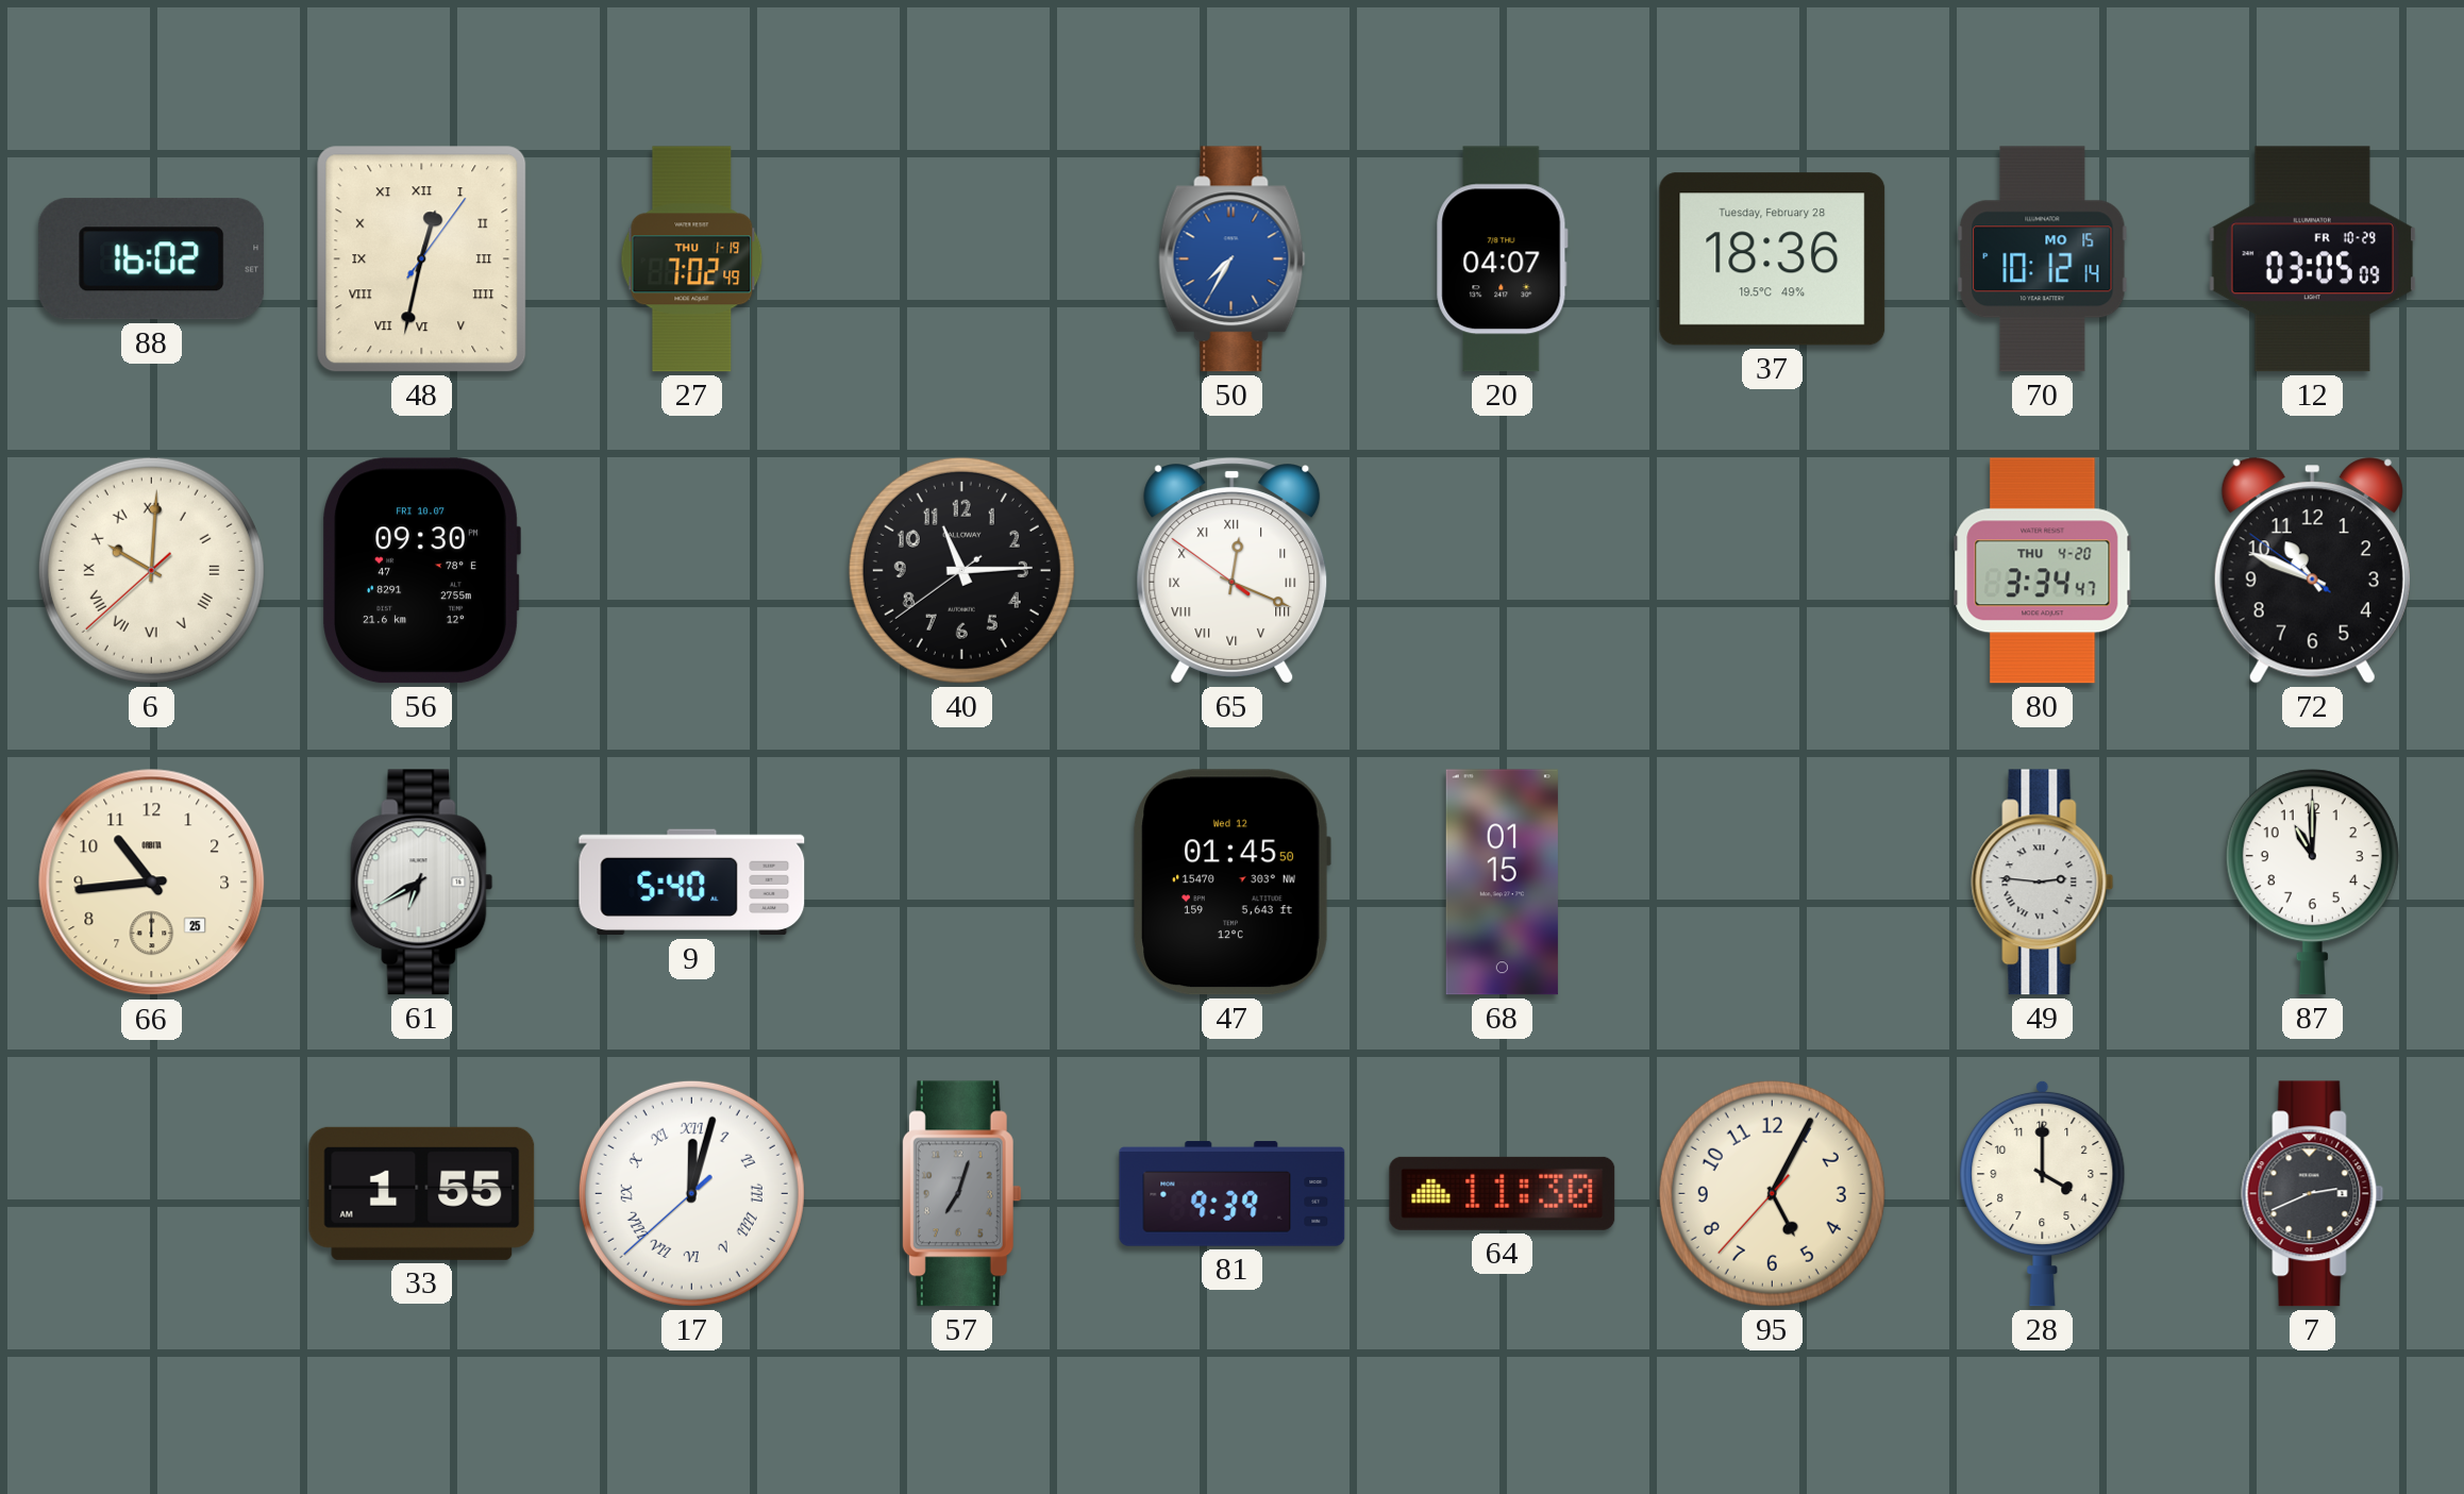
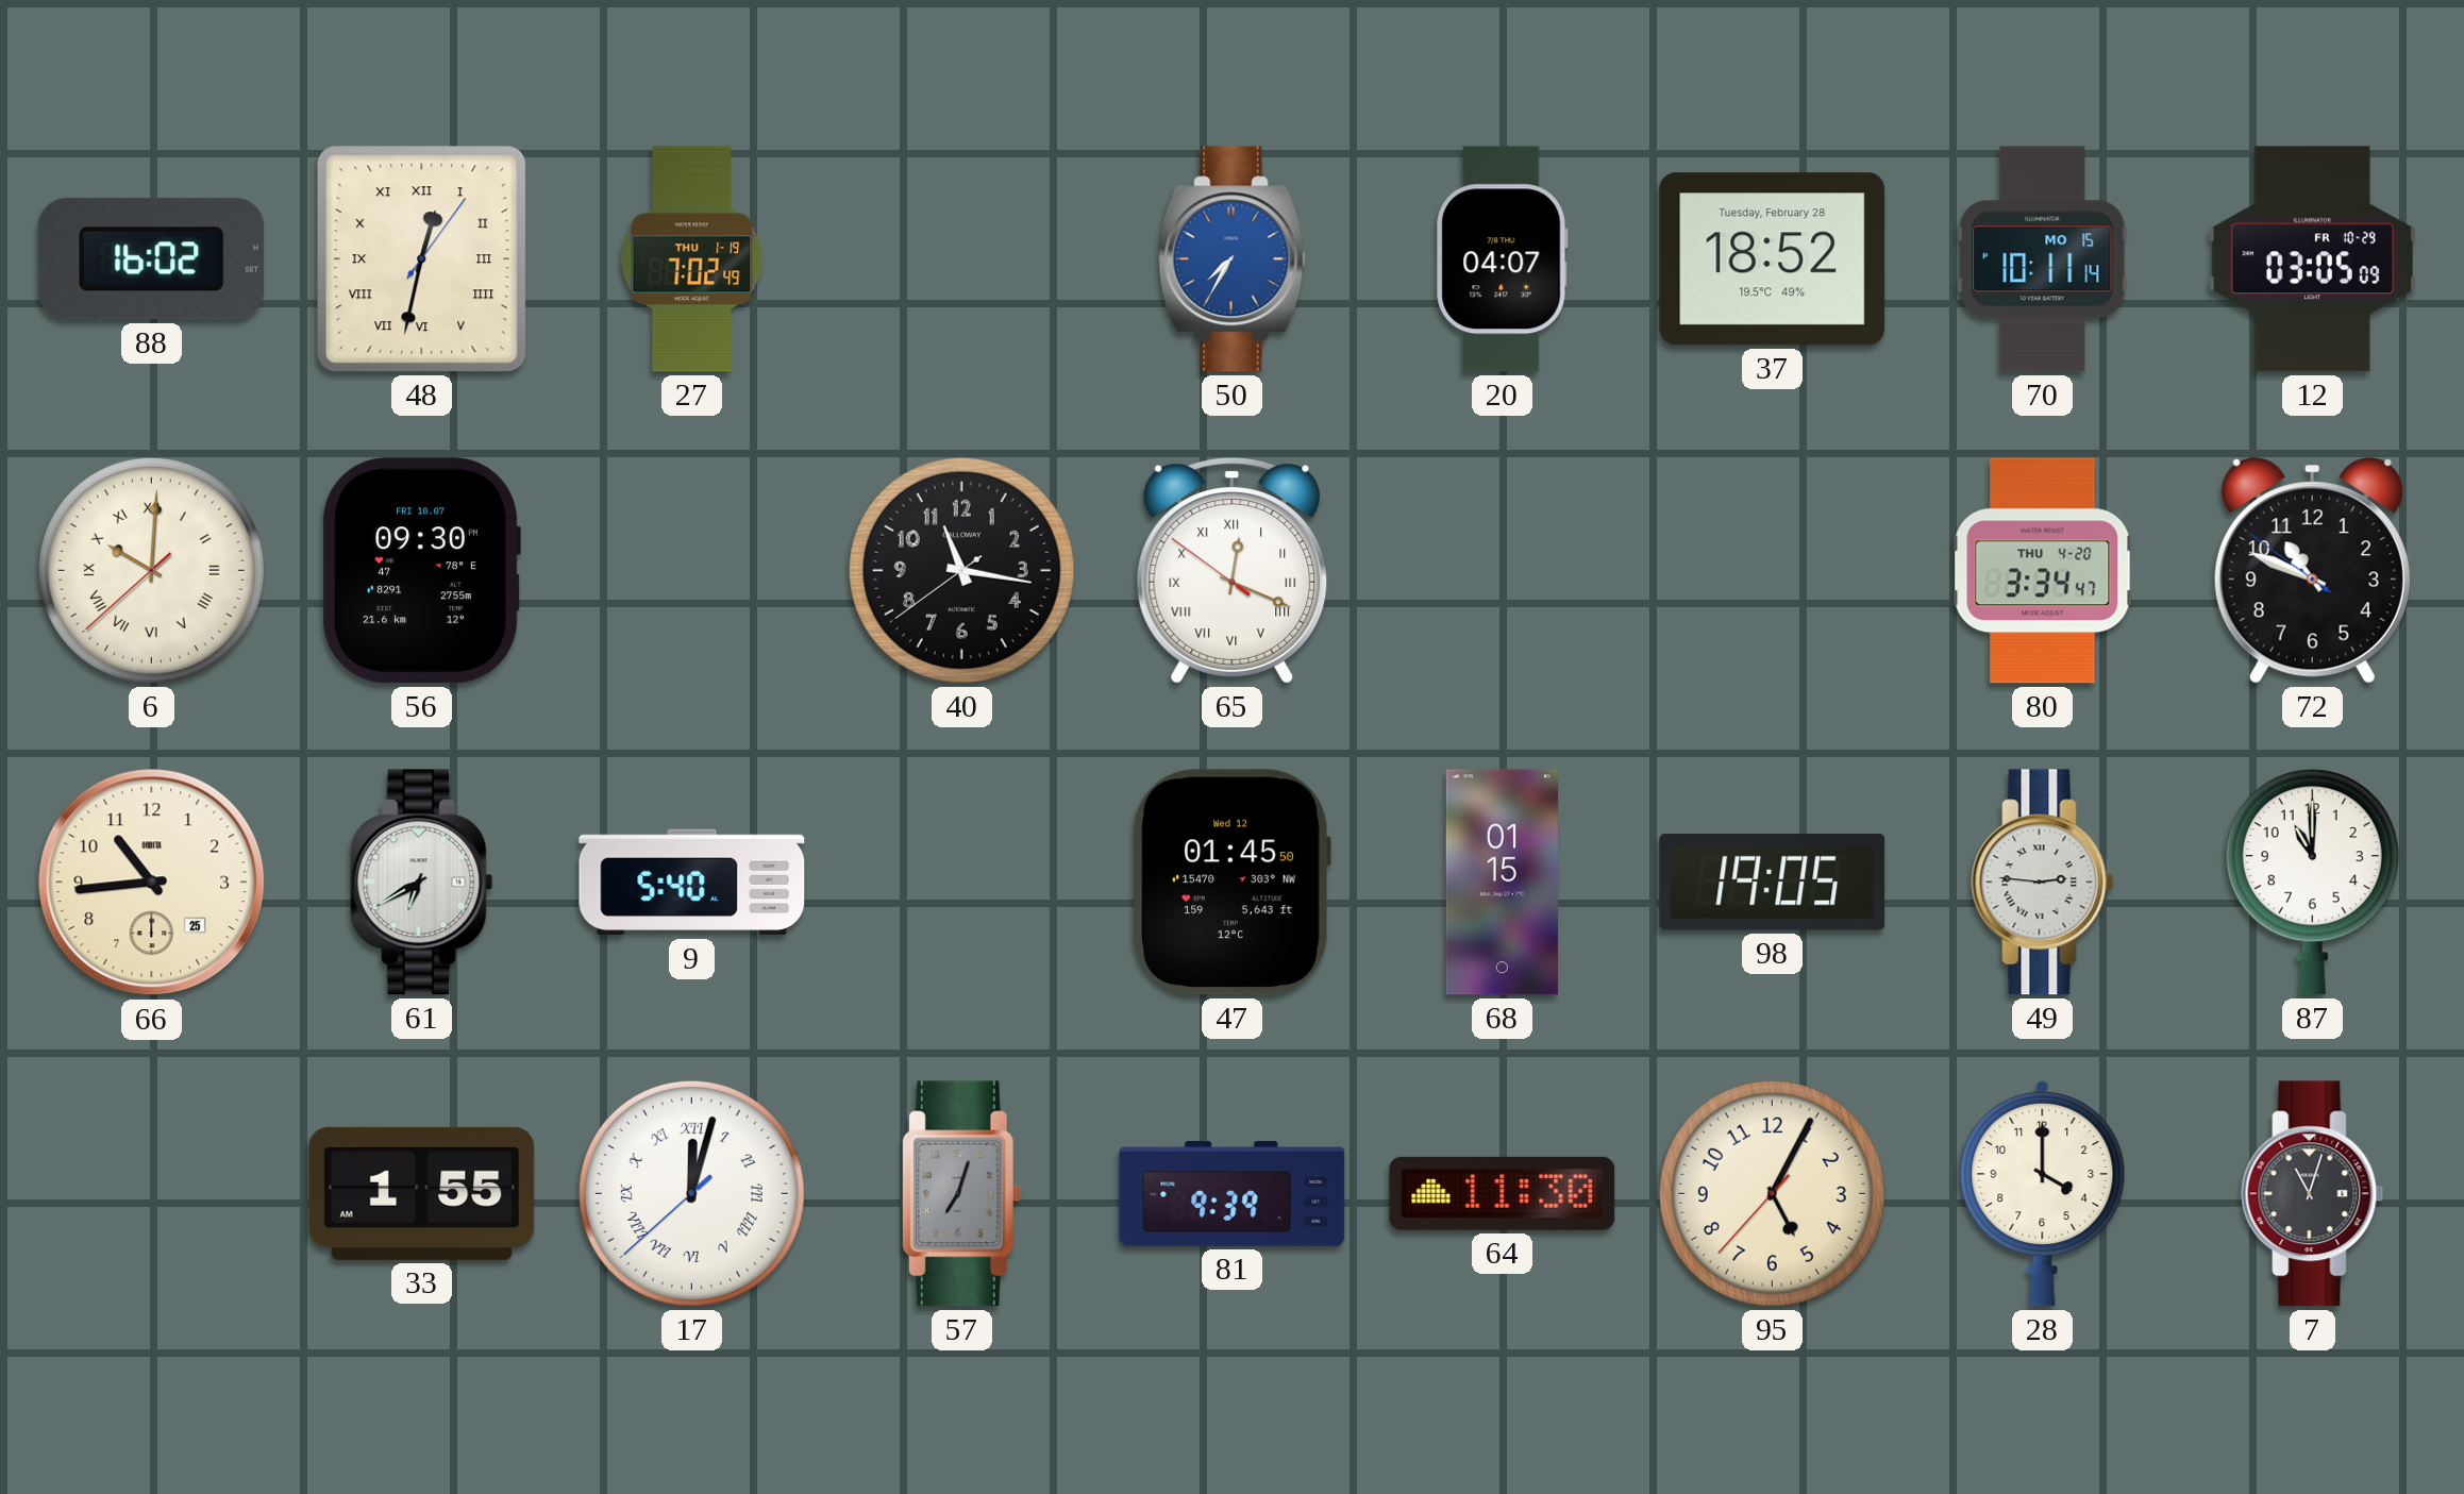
37: 18:36 -> 18:52 (1773, 259)
70: 10:12 -> 10:11 (2043, 259)
40: 11:14 -> 11:16 (961, 570)
98: none -> 19:05 (1773, 883)
7: 2:41 -> 11:03 (2313, 1194)
